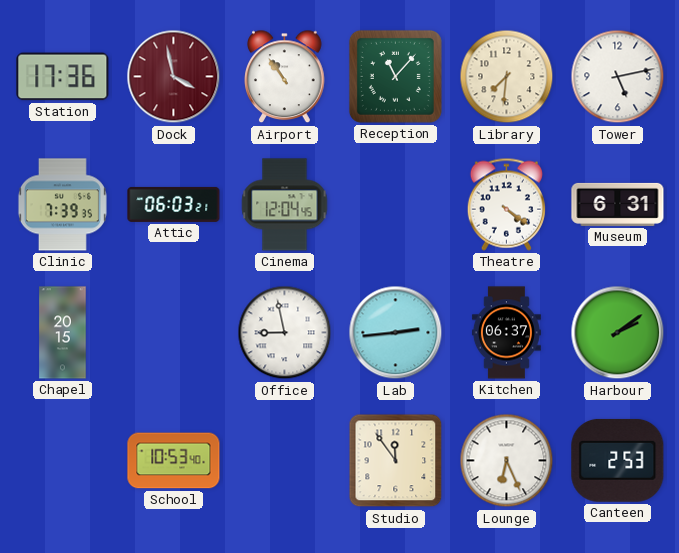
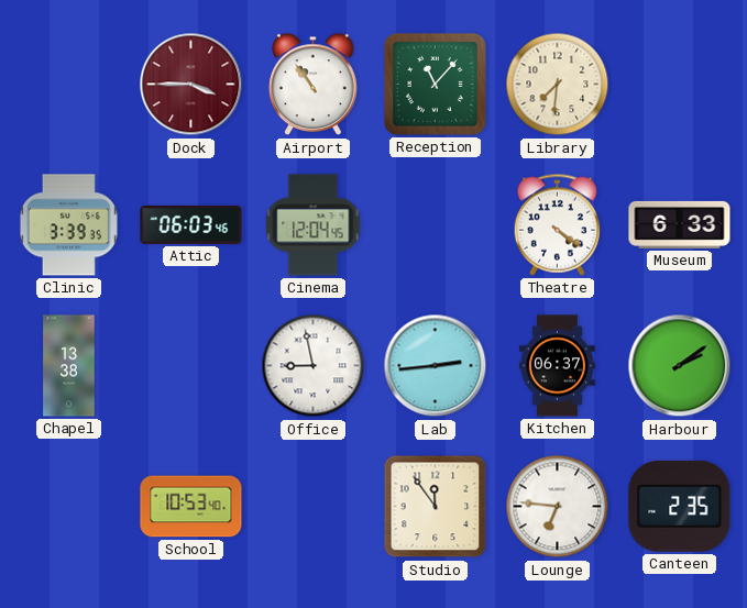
Station: 17:36 -> none (63, 77)
Dock: 3:58 -> 3:45 (191, 85)
Tower: 5:13 -> none (618, 77)
Clinic: 7:39 -> 3:39 (68, 225)
Attic: 06:03:21 -> 06:03:46 (191, 224)
Museum: 6:31 -> 6:33 (680, 224)
Chapel: 20:15 -> 13:38 (69, 366)
Lounge: 6:26 -> 6:46 (558, 507)
Canteen: 2:53 -> 2:35 (680, 506)
